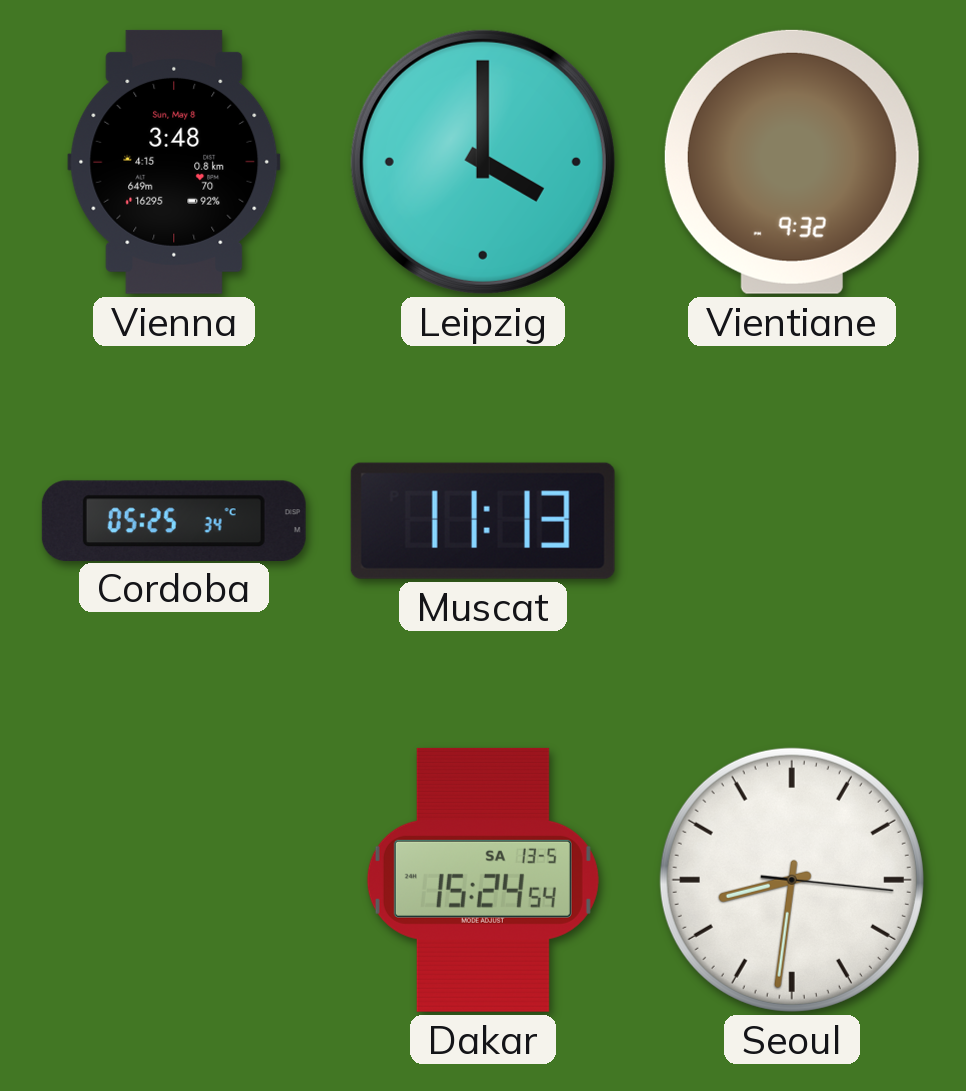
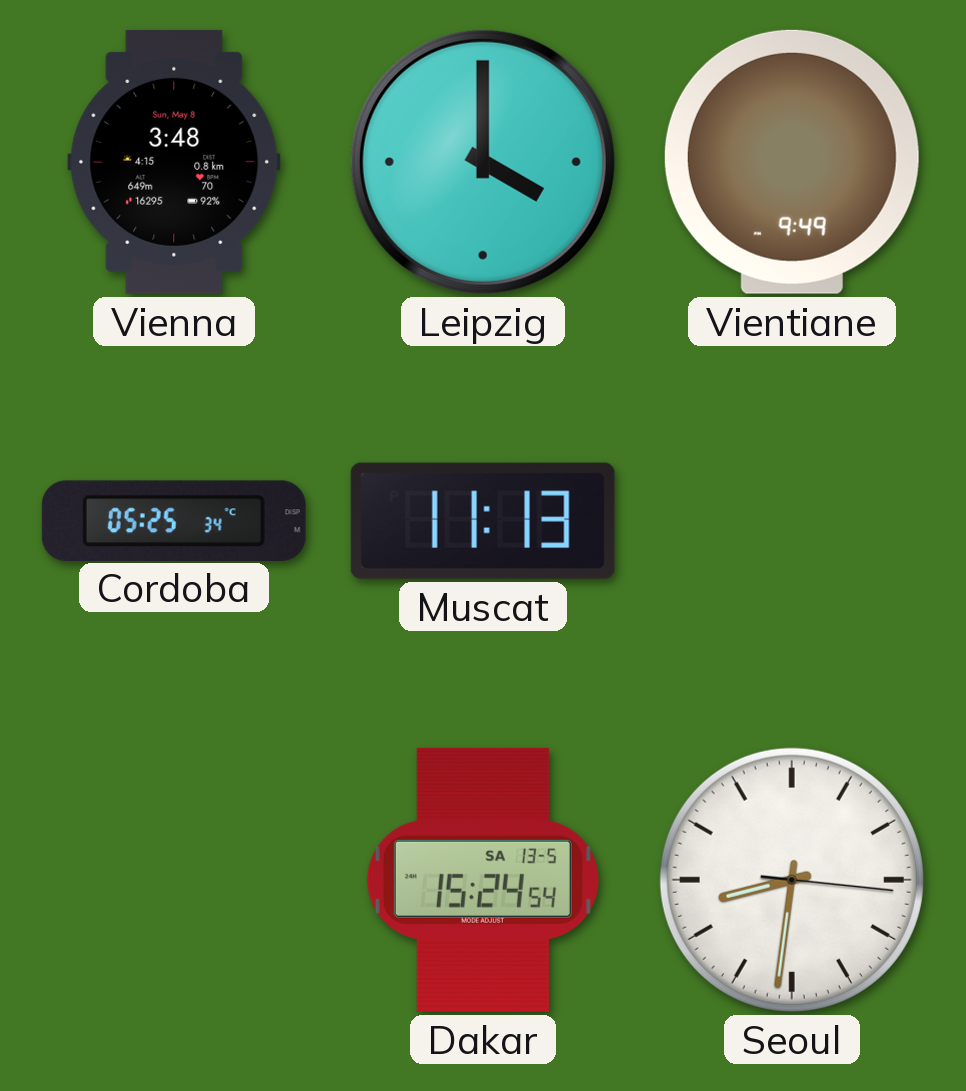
Vientiane: 9:32 -> 9:49 (792, 162)
